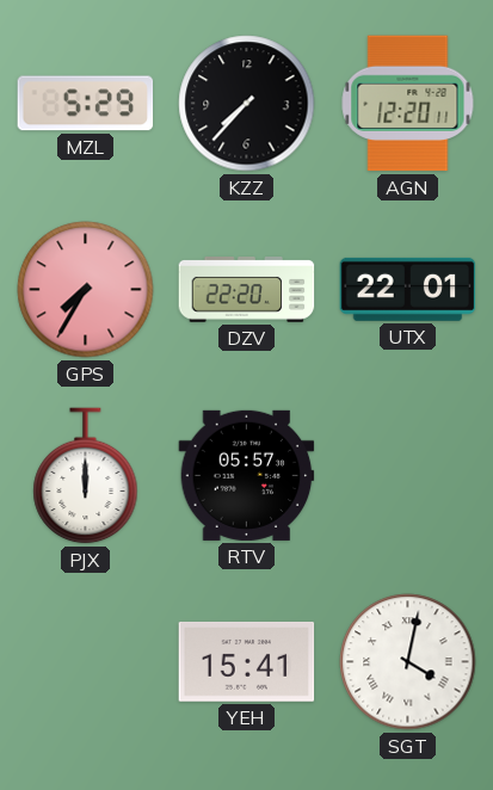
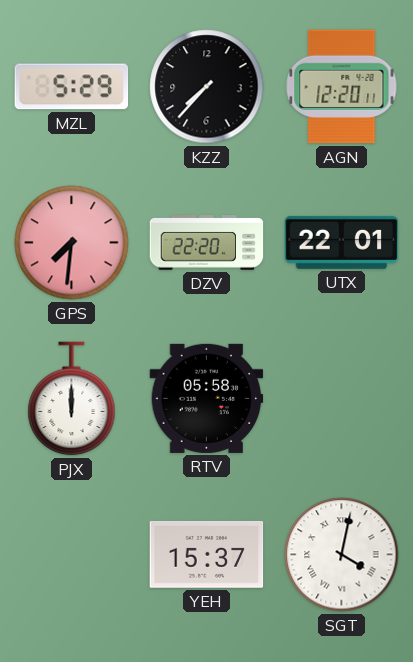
GPS: 7:35 -> 7:31 (72, 243)
RTV: 05:57 -> 05:58 (207, 398)
YEH: 15:41 -> 15:37 (207, 554)
